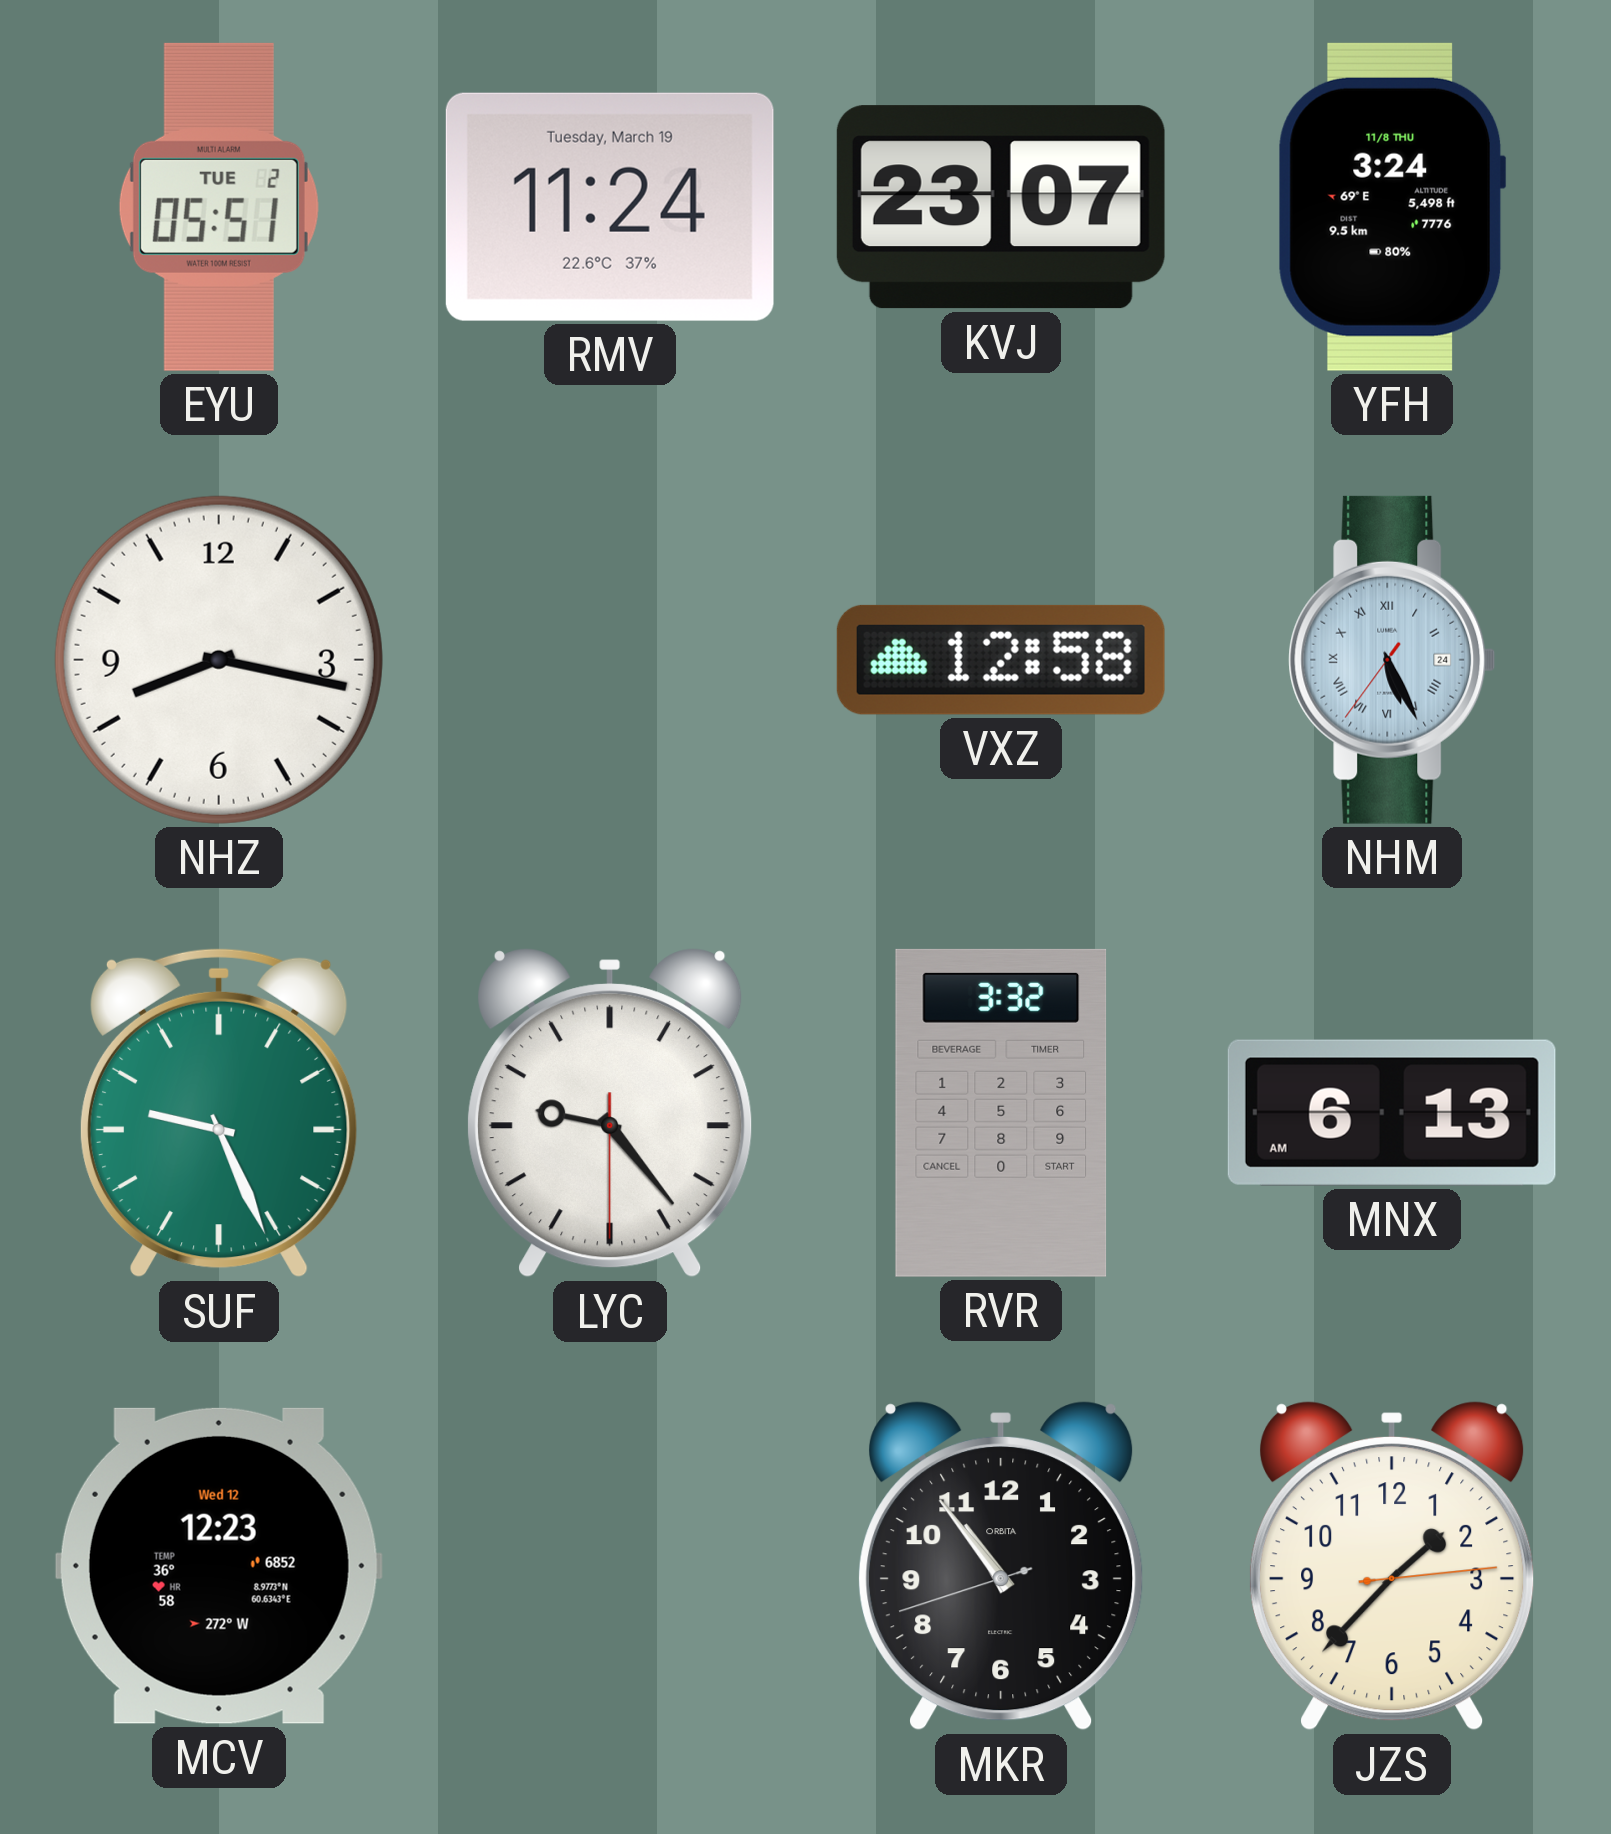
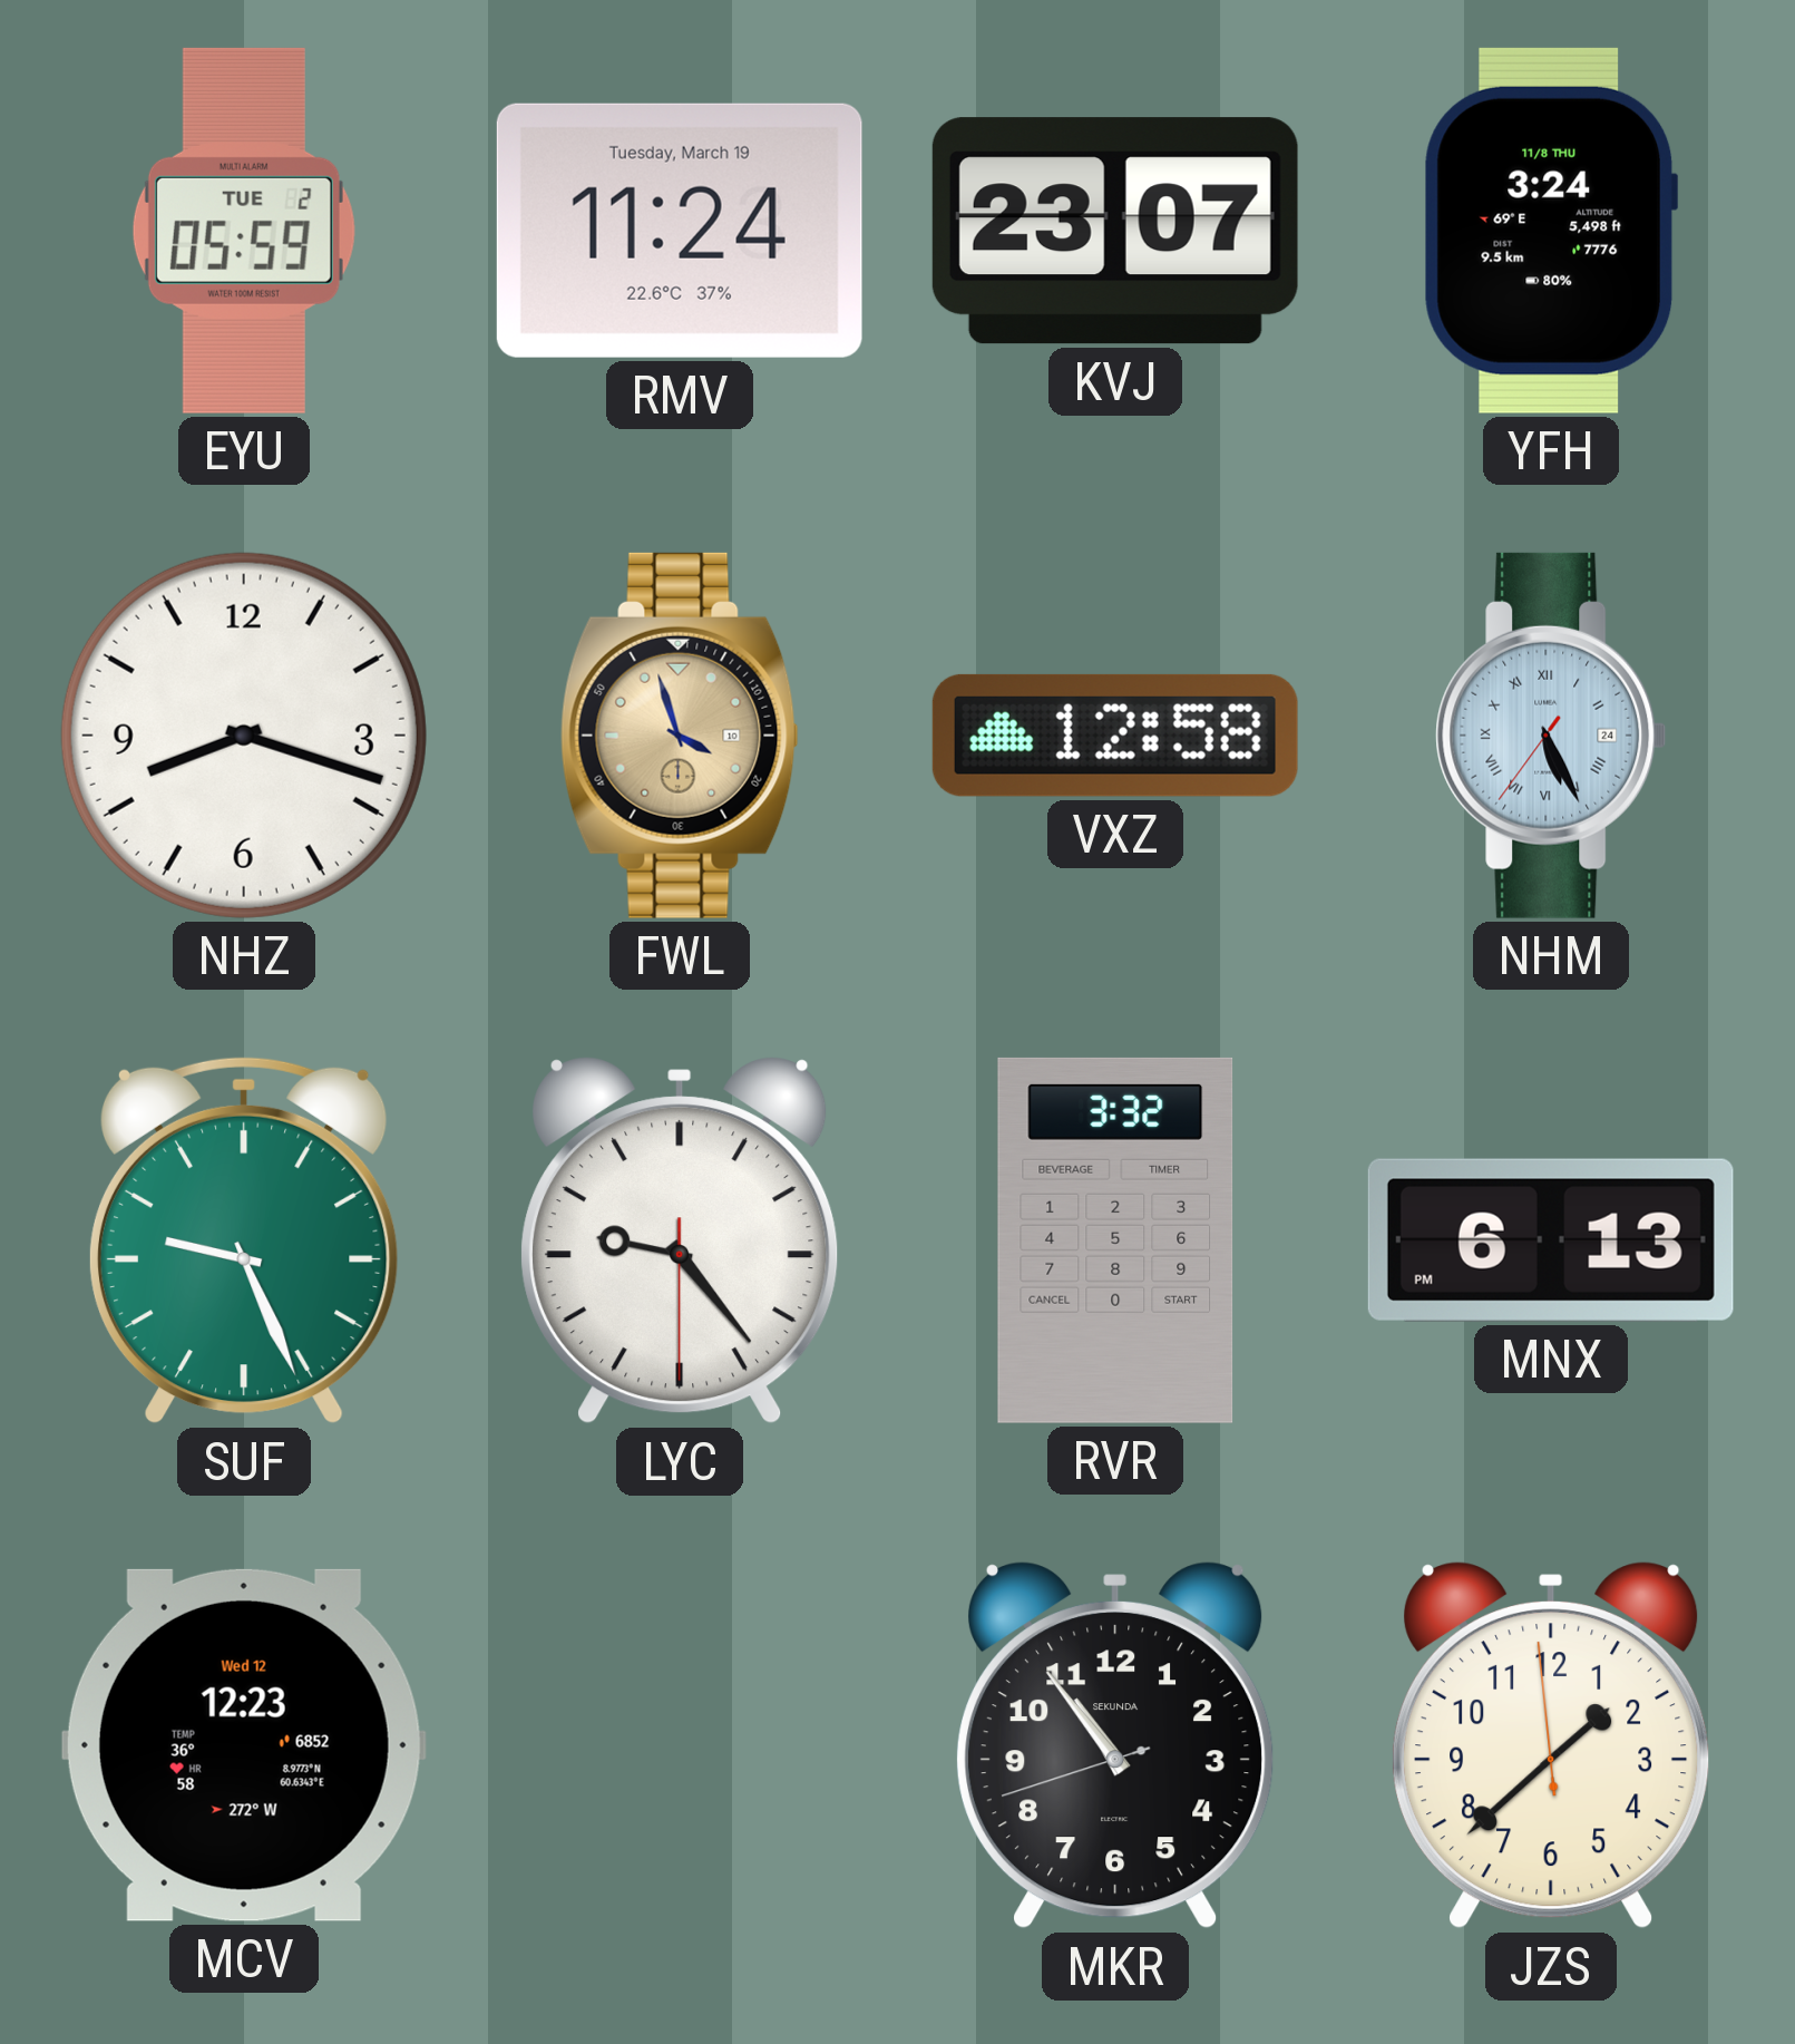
EYU: 05:51 -> 05:59 (244, 231)
NHZ: 8:17 -> 8:18 (244, 736)
FWL: none -> 3:57 (680, 736)
MNX: 6:13 AM -> 6:13 PM (1551, 1240)
MKR brand: ORBITA -> SEKUNDA (1115, 1745)
JZS: 1:37:14 -> 1:37:59 (1551, 1745)
